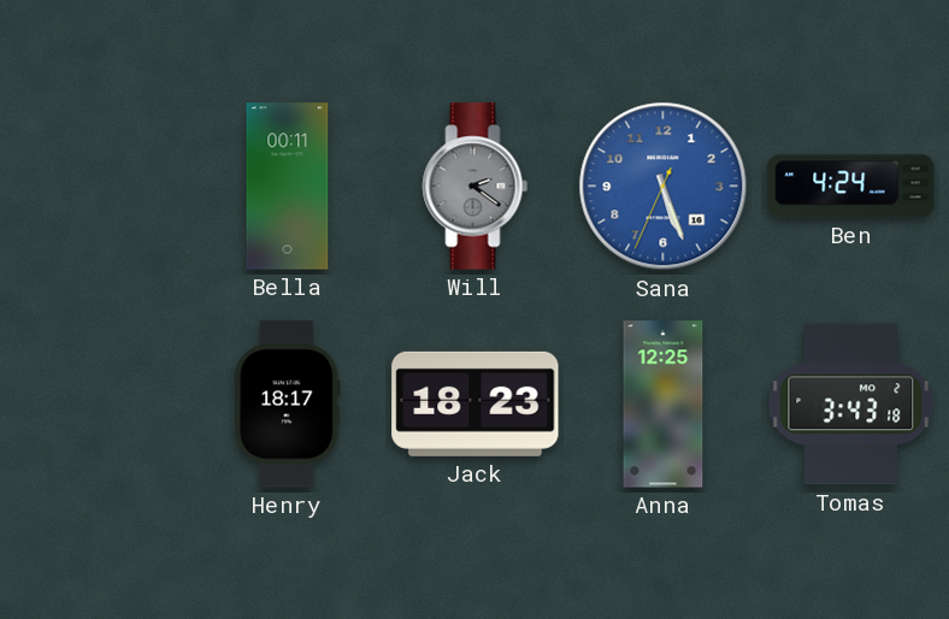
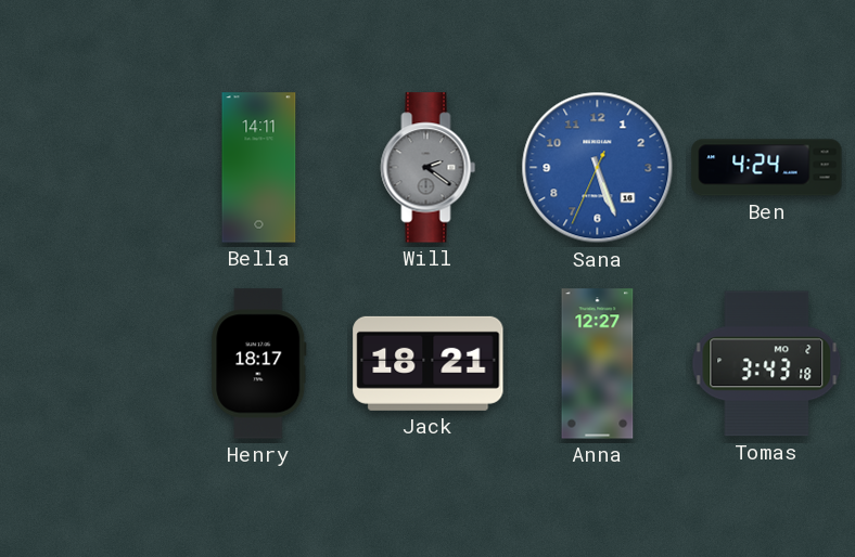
Bella: 00:11 -> 14:11 (259, 168)
Jack: 18:23 -> 18:21 (429, 363)
Anna: 12:25 -> 12:27 (598, 364)
